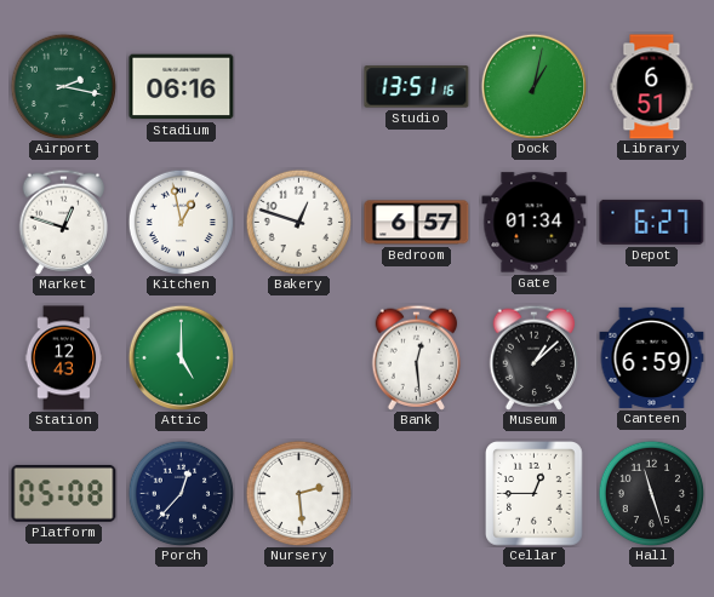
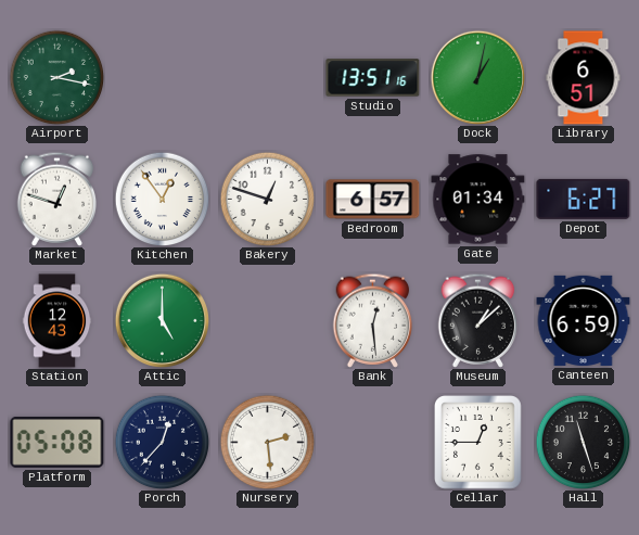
Stadium: 06:16 -> none (182, 87)
Kitchen: 12:58 -> 12:54 (162, 199)
